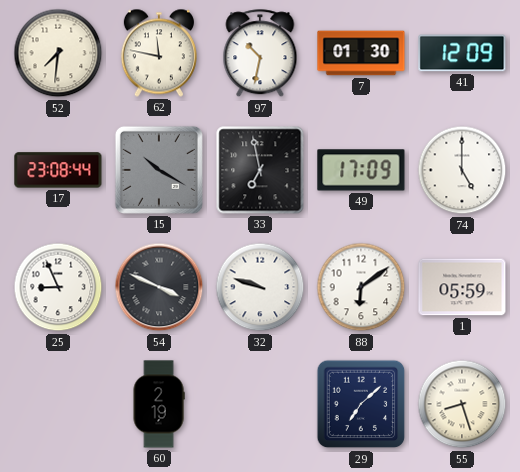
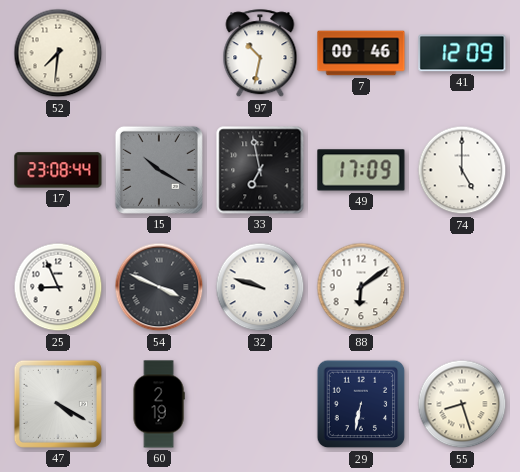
62: 11:47 -> none (159, 53)
7: 01:30 -> 00:46 (361, 53)
1: 05:59 -> none (462, 287)
47: none -> 4:20 (58, 404)
29: 7:08 -> 6:32 (361, 404)
